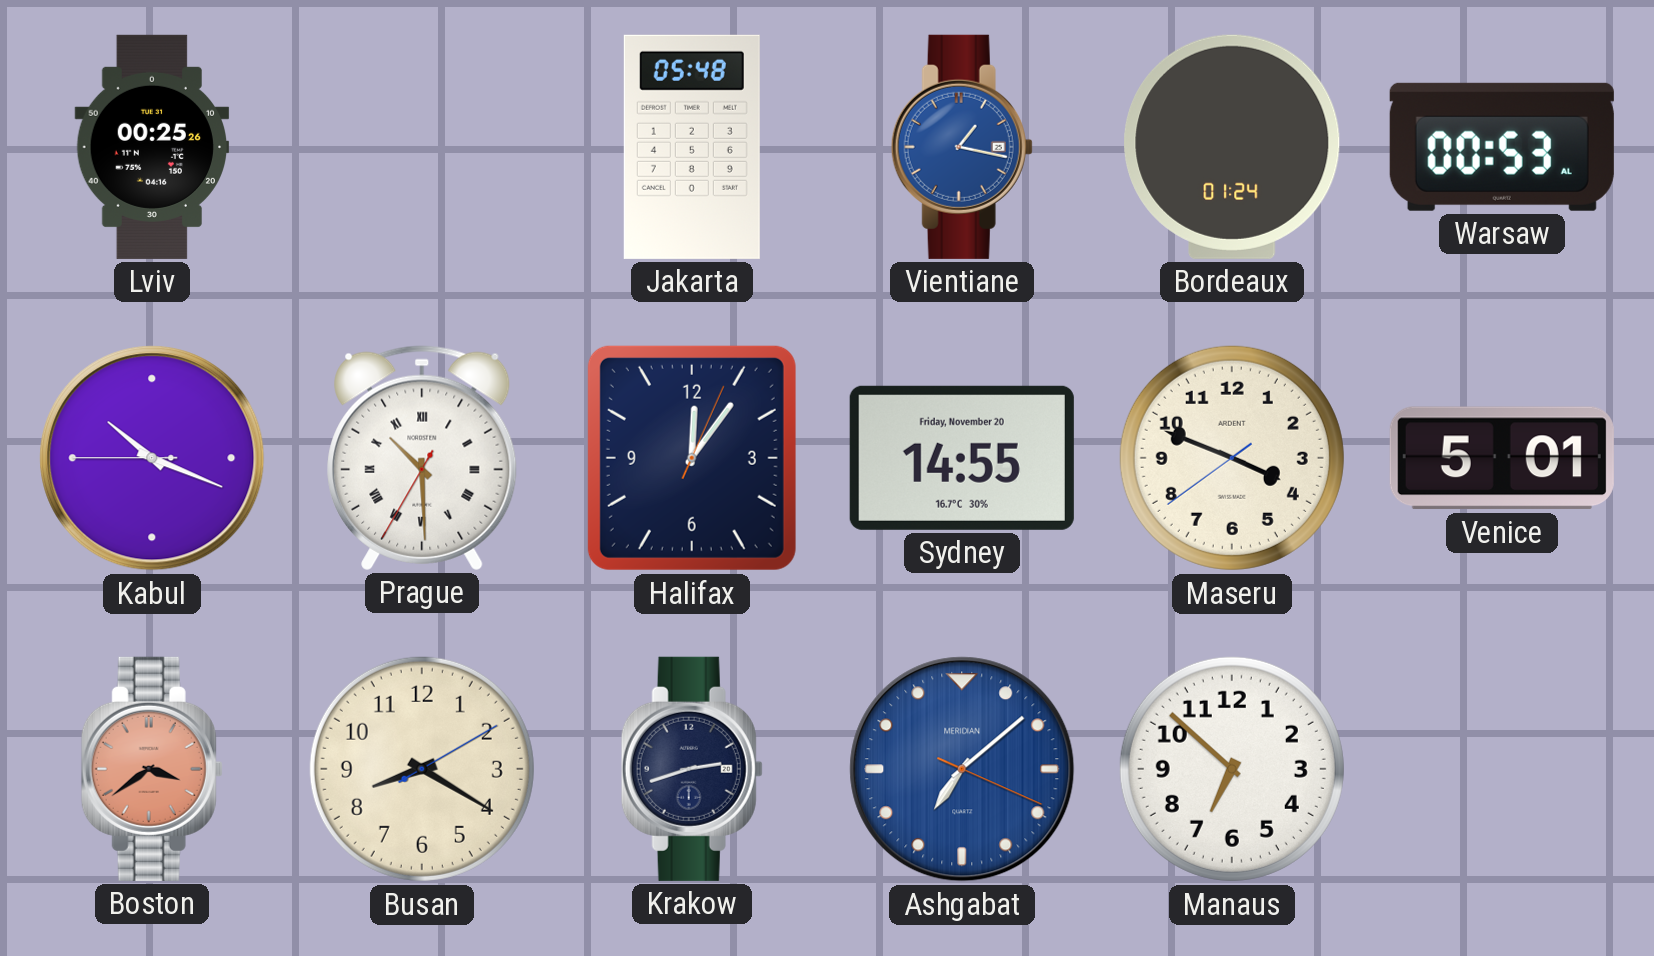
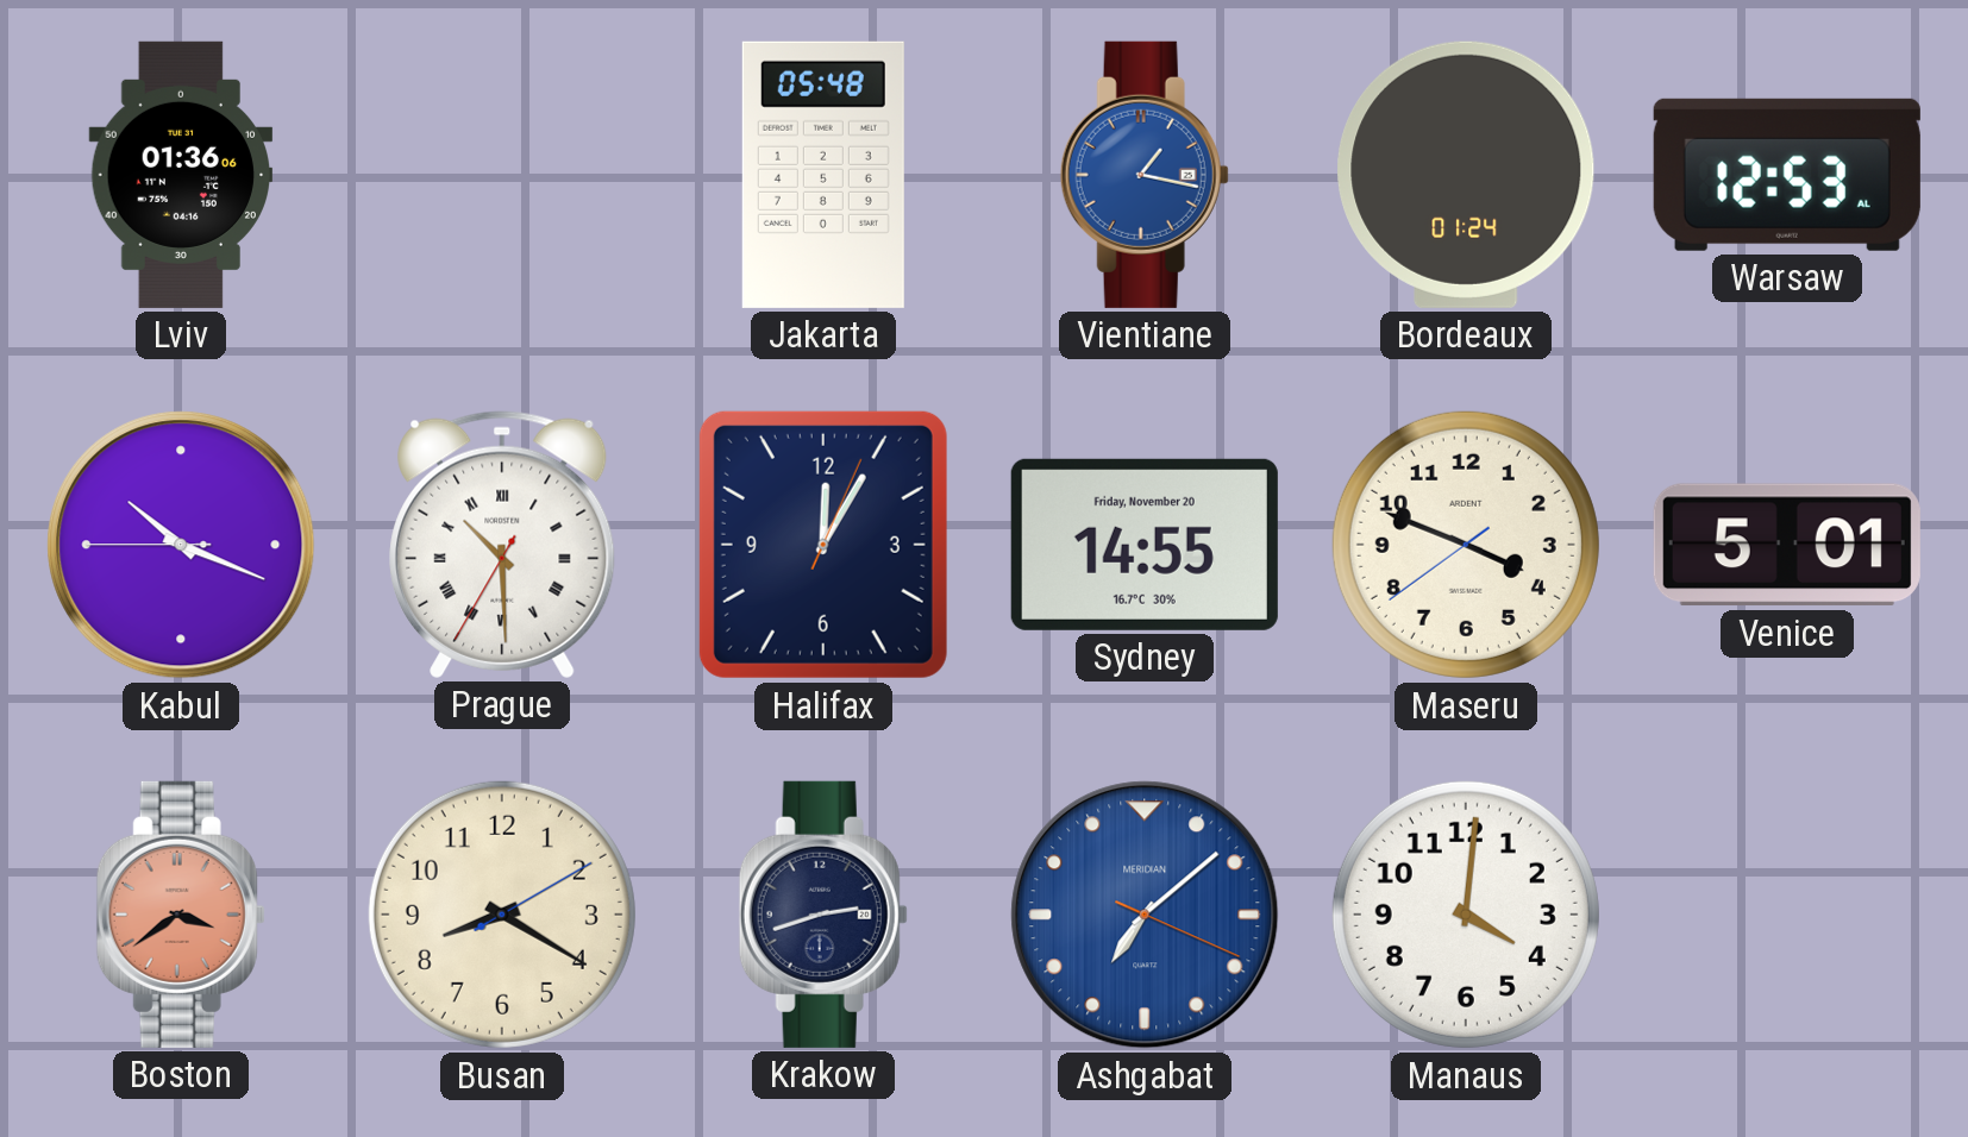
Lviv: 00:25 -> 01:36 (181, 175)
Warsaw: 00:53 -> 12:53 (1787, 175)
Halifax: 12:06 -> 12:05 (823, 545)
Manaus: 6:52 -> 4:01 (1466, 915)
